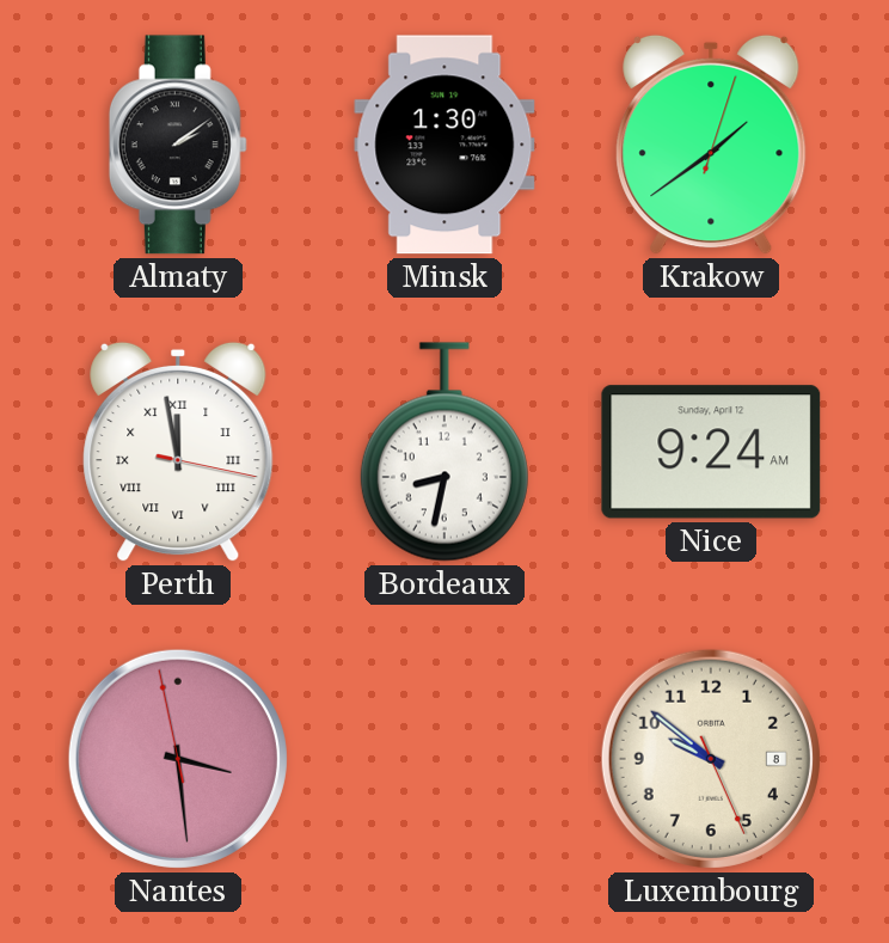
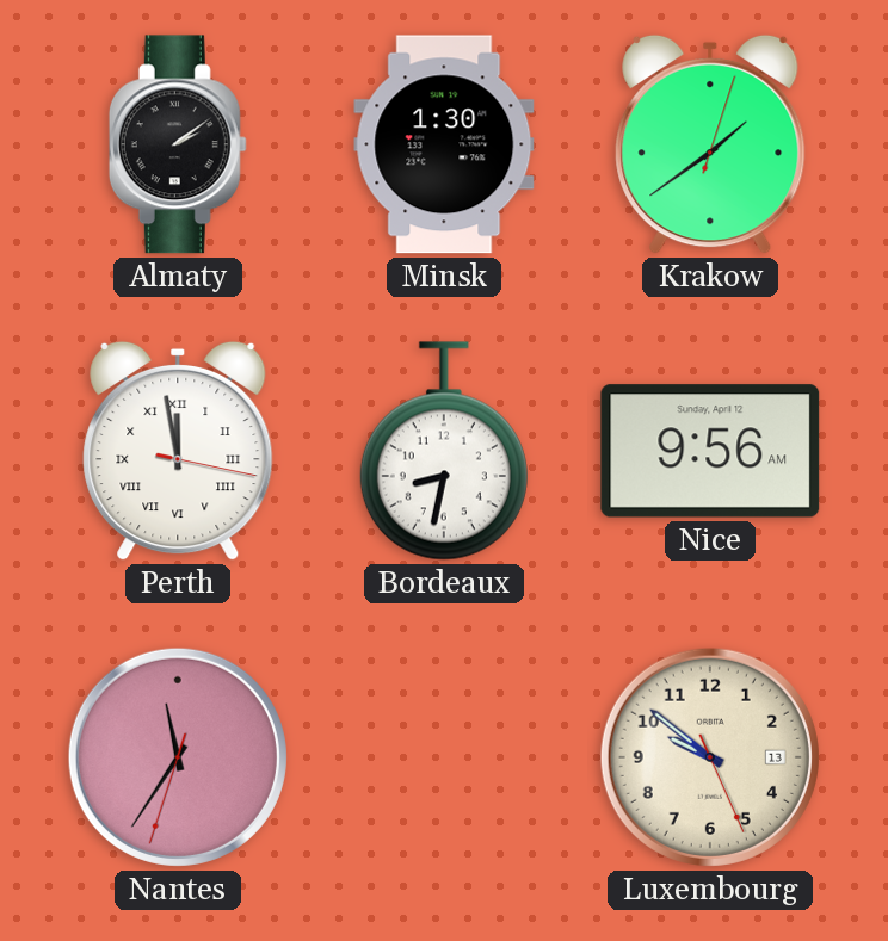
Nice: 9:24 -> 9:56 (710, 451)
Nantes: 3:28 -> 11:35 (178, 757)
Luxembourg date: 8 -> 13 (710, 757)
